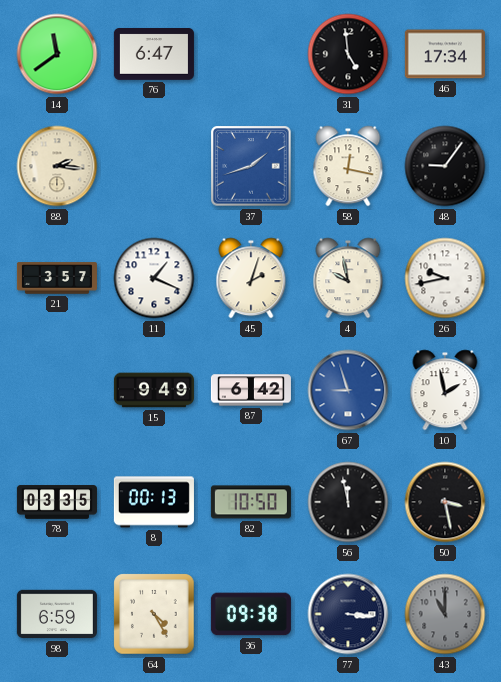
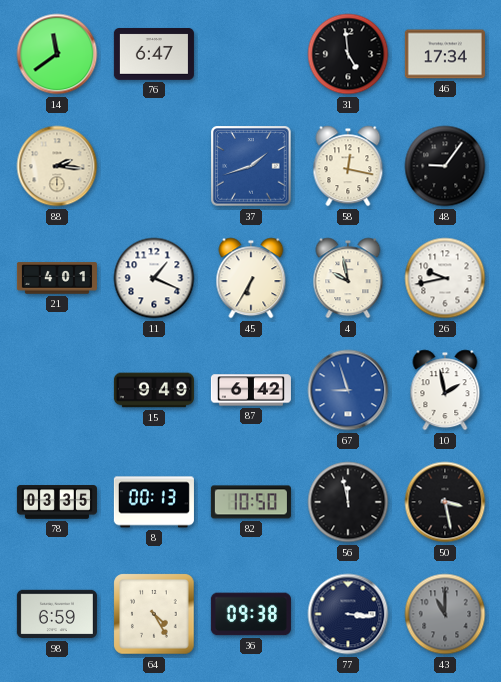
21: 3:57 -> 4:01 (57, 278)
45: 2:03 -> 6:35 (251, 278)
